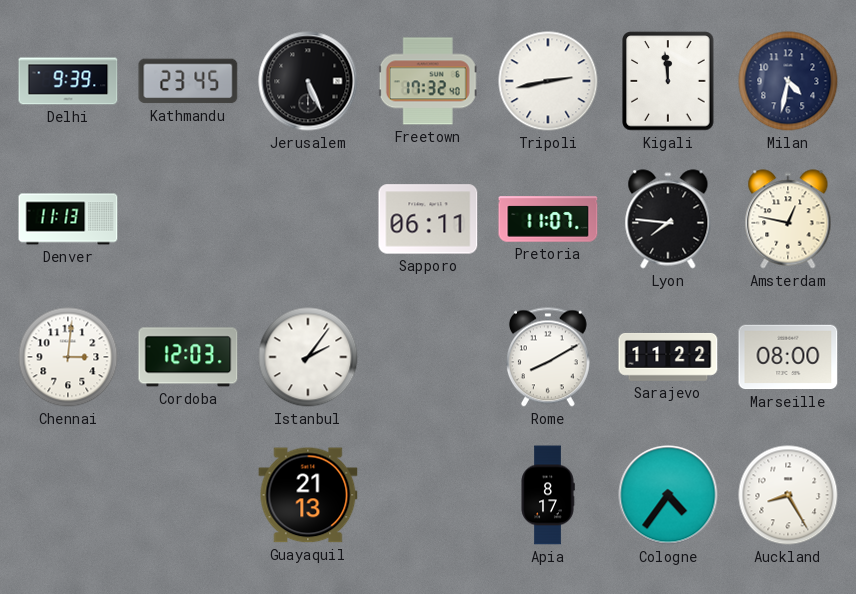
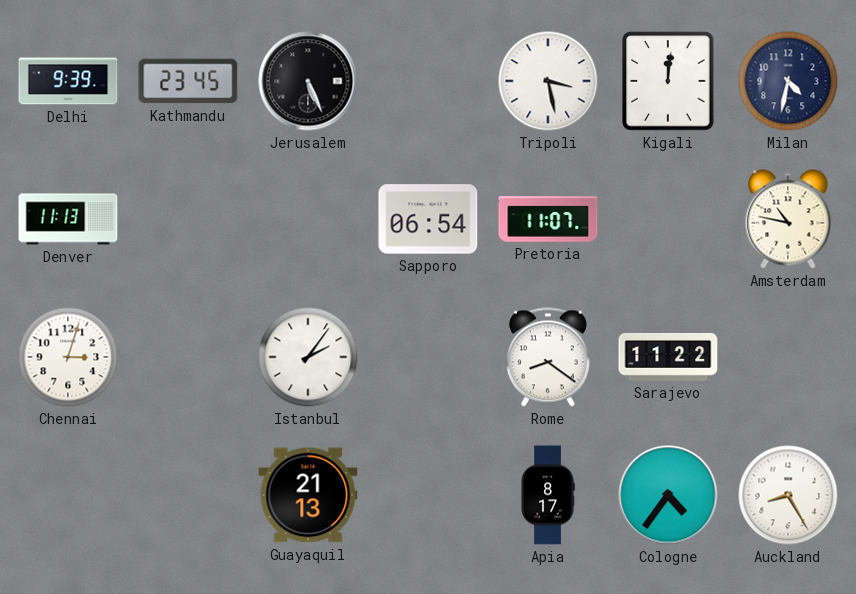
Freetown: 17:32 -> none (428, 81)
Tripoli: 2:43 -> 3:28 (548, 81)
Kigali: 11:59 -> 12:01 (668, 81)
Sapporo: 06:11 -> 06:54 (428, 219)
Lyon: 7:46 -> none (668, 219)
Amsterdam: 12:47 -> 10:47 (788, 219)
Chennai: 3:01 -> 3:03 (68, 357)
Cordoba: 12:03 -> none (188, 357)
Rome: 8:10 -> 8:21 (548, 357)
Marseille: 08:00 -> none (788, 357)
